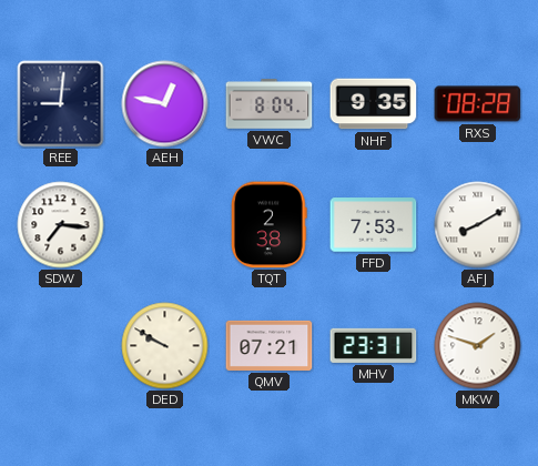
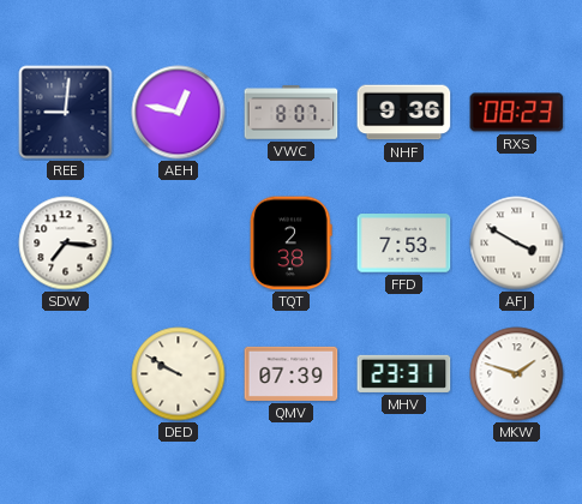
VWC: 8:04 -> 8:07 (292, 113)
NHF: 9:35 -> 9:36 (404, 113)
RXS: 08:28 -> 08:23 (517, 113)
AFJ: 8:10 -> 3:50 (517, 244)
QMV: 07:21 -> 07:39 (292, 373)
